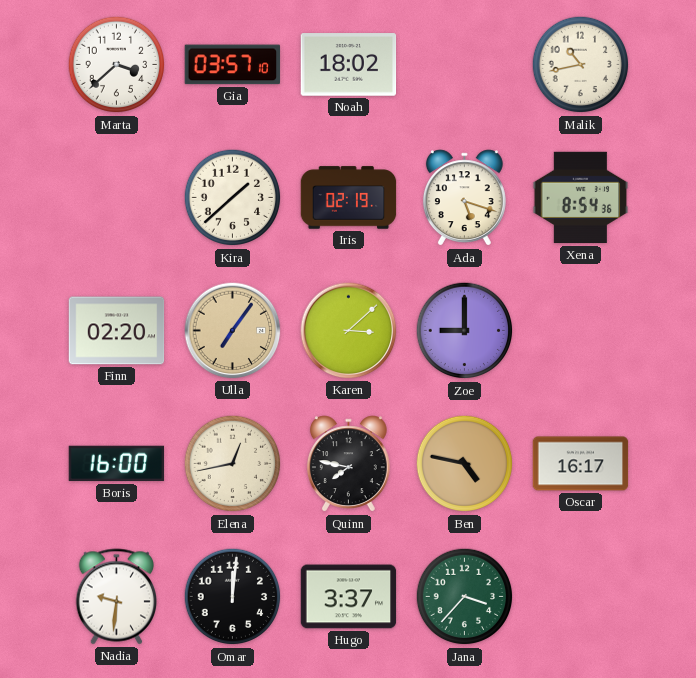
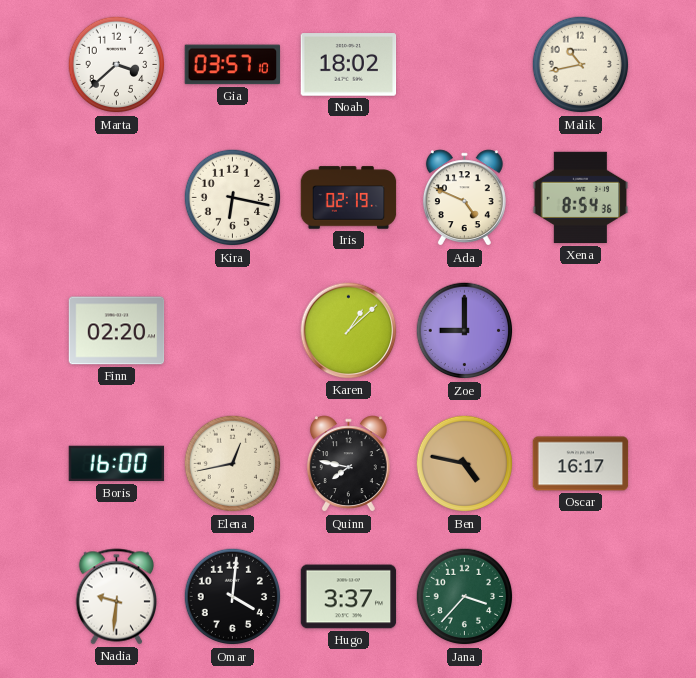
Kira: 1:38 -> 6:17 (233, 198)
Ada: 5:18 -> 4:49 (464, 198)
Ulla: 7:06 -> none (233, 331)
Karen: 3:08 -> 1:08 (349, 331)
Omar: 12:01 -> 4:01 (233, 597)
